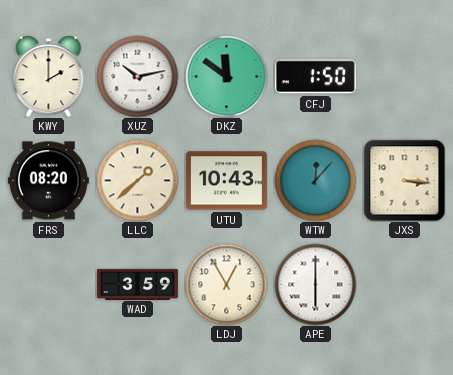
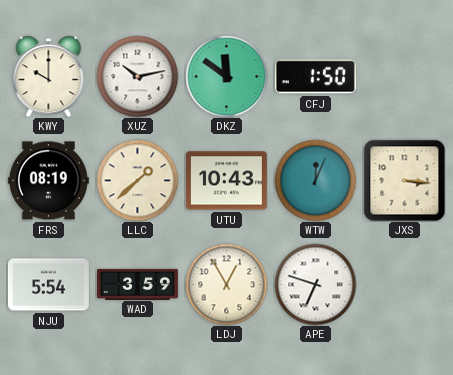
KWY: 2:00 -> 10:00 (49, 76)
FRS: 08:20 -> 08:19 (48, 181)
WTW: 12:07 -> 12:04 (315, 180)
NJU: none -> 5:54 (48, 285)
APE: 6:00 -> 6:48 (315, 284)
